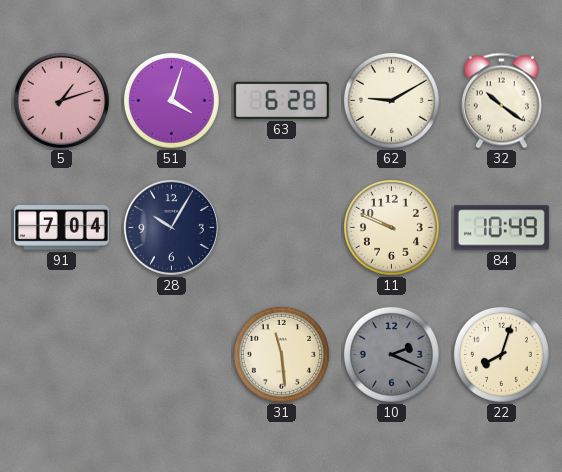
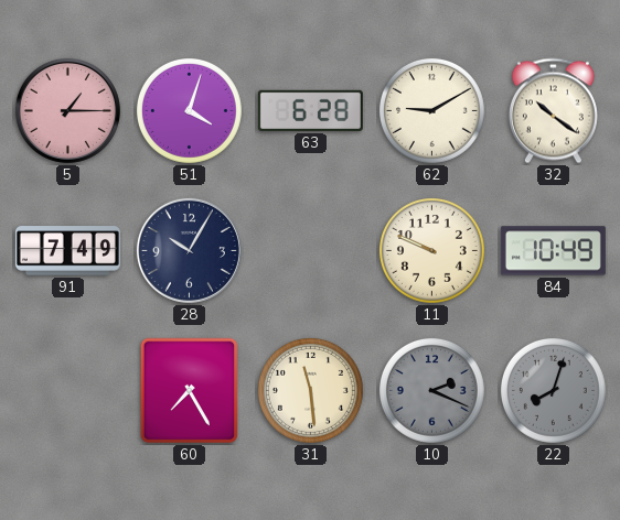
5: 1:12 -> 1:15 (67, 110)
91: 7:04 -> 7:49 (67, 251)
60: none -> 7:25 (190, 391)
22 dial: cream -> grey (553, 390)
